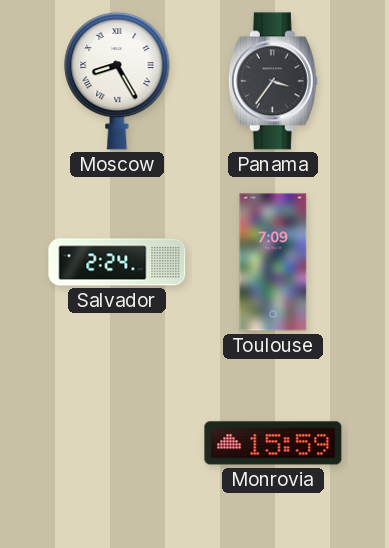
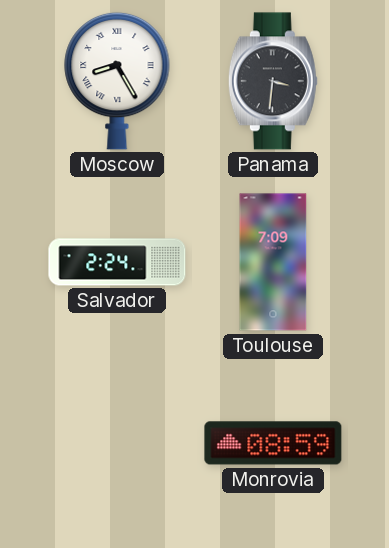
Panama: 3:36 -> 3:31 (273, 81)
Monrovia: 15:59 -> 08:59 (273, 443)
